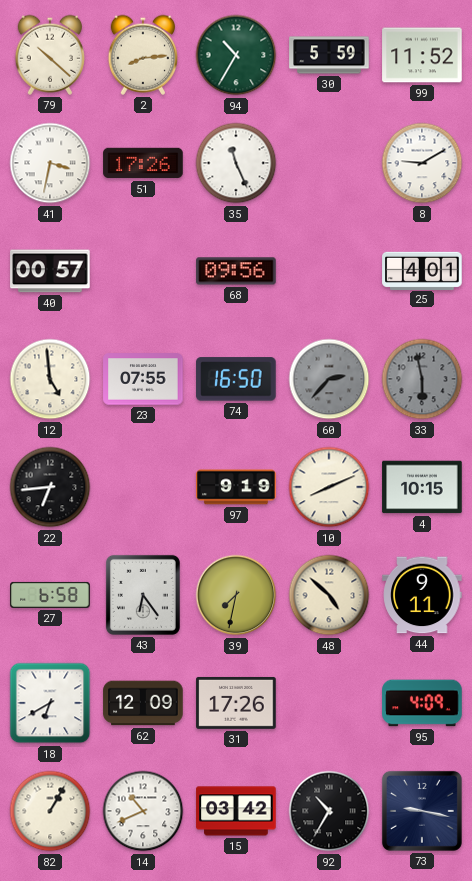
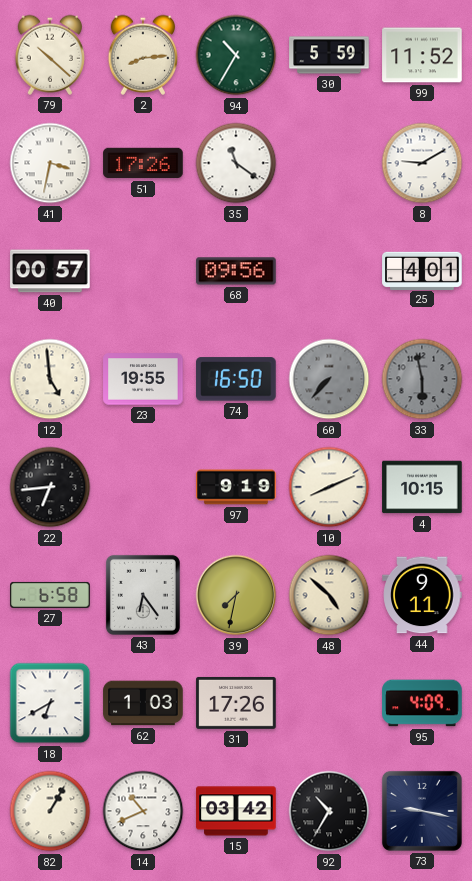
35: 11:26 -> 11:21 (236, 163)
23: 07:55 -> 19:55 (143, 379)
60: 2:37 -> 7:37 (329, 379)
62: 12:09 -> 1:03 (143, 703)
